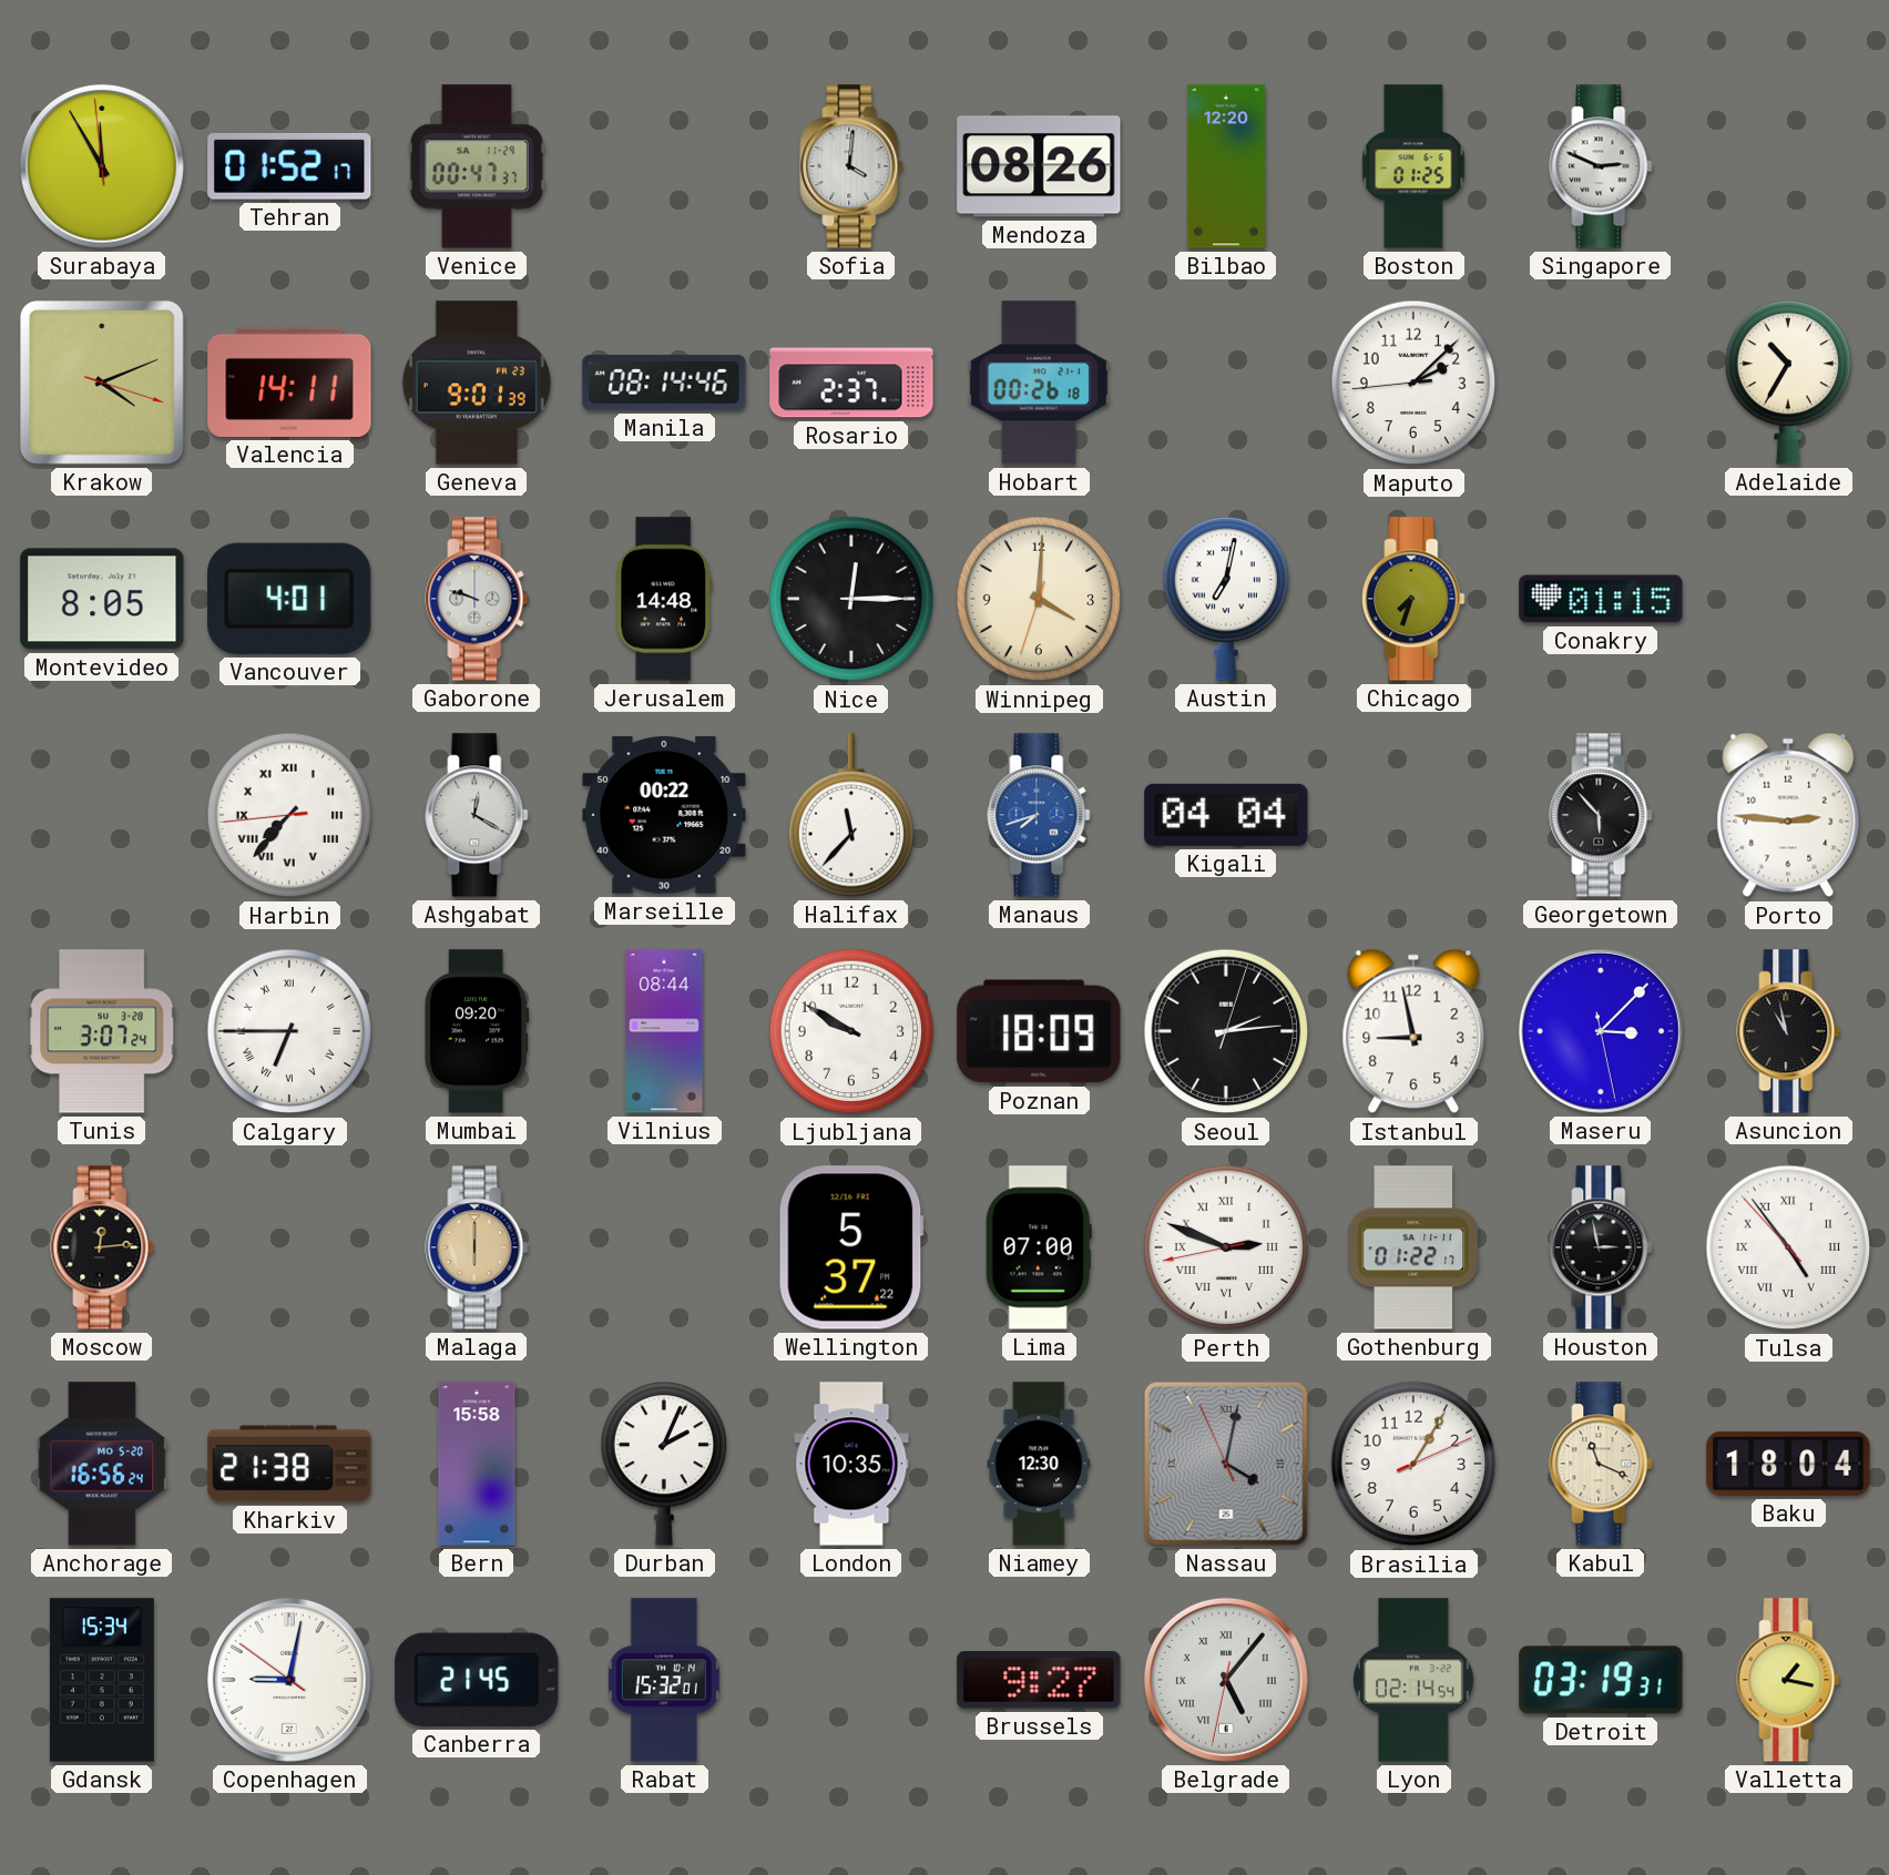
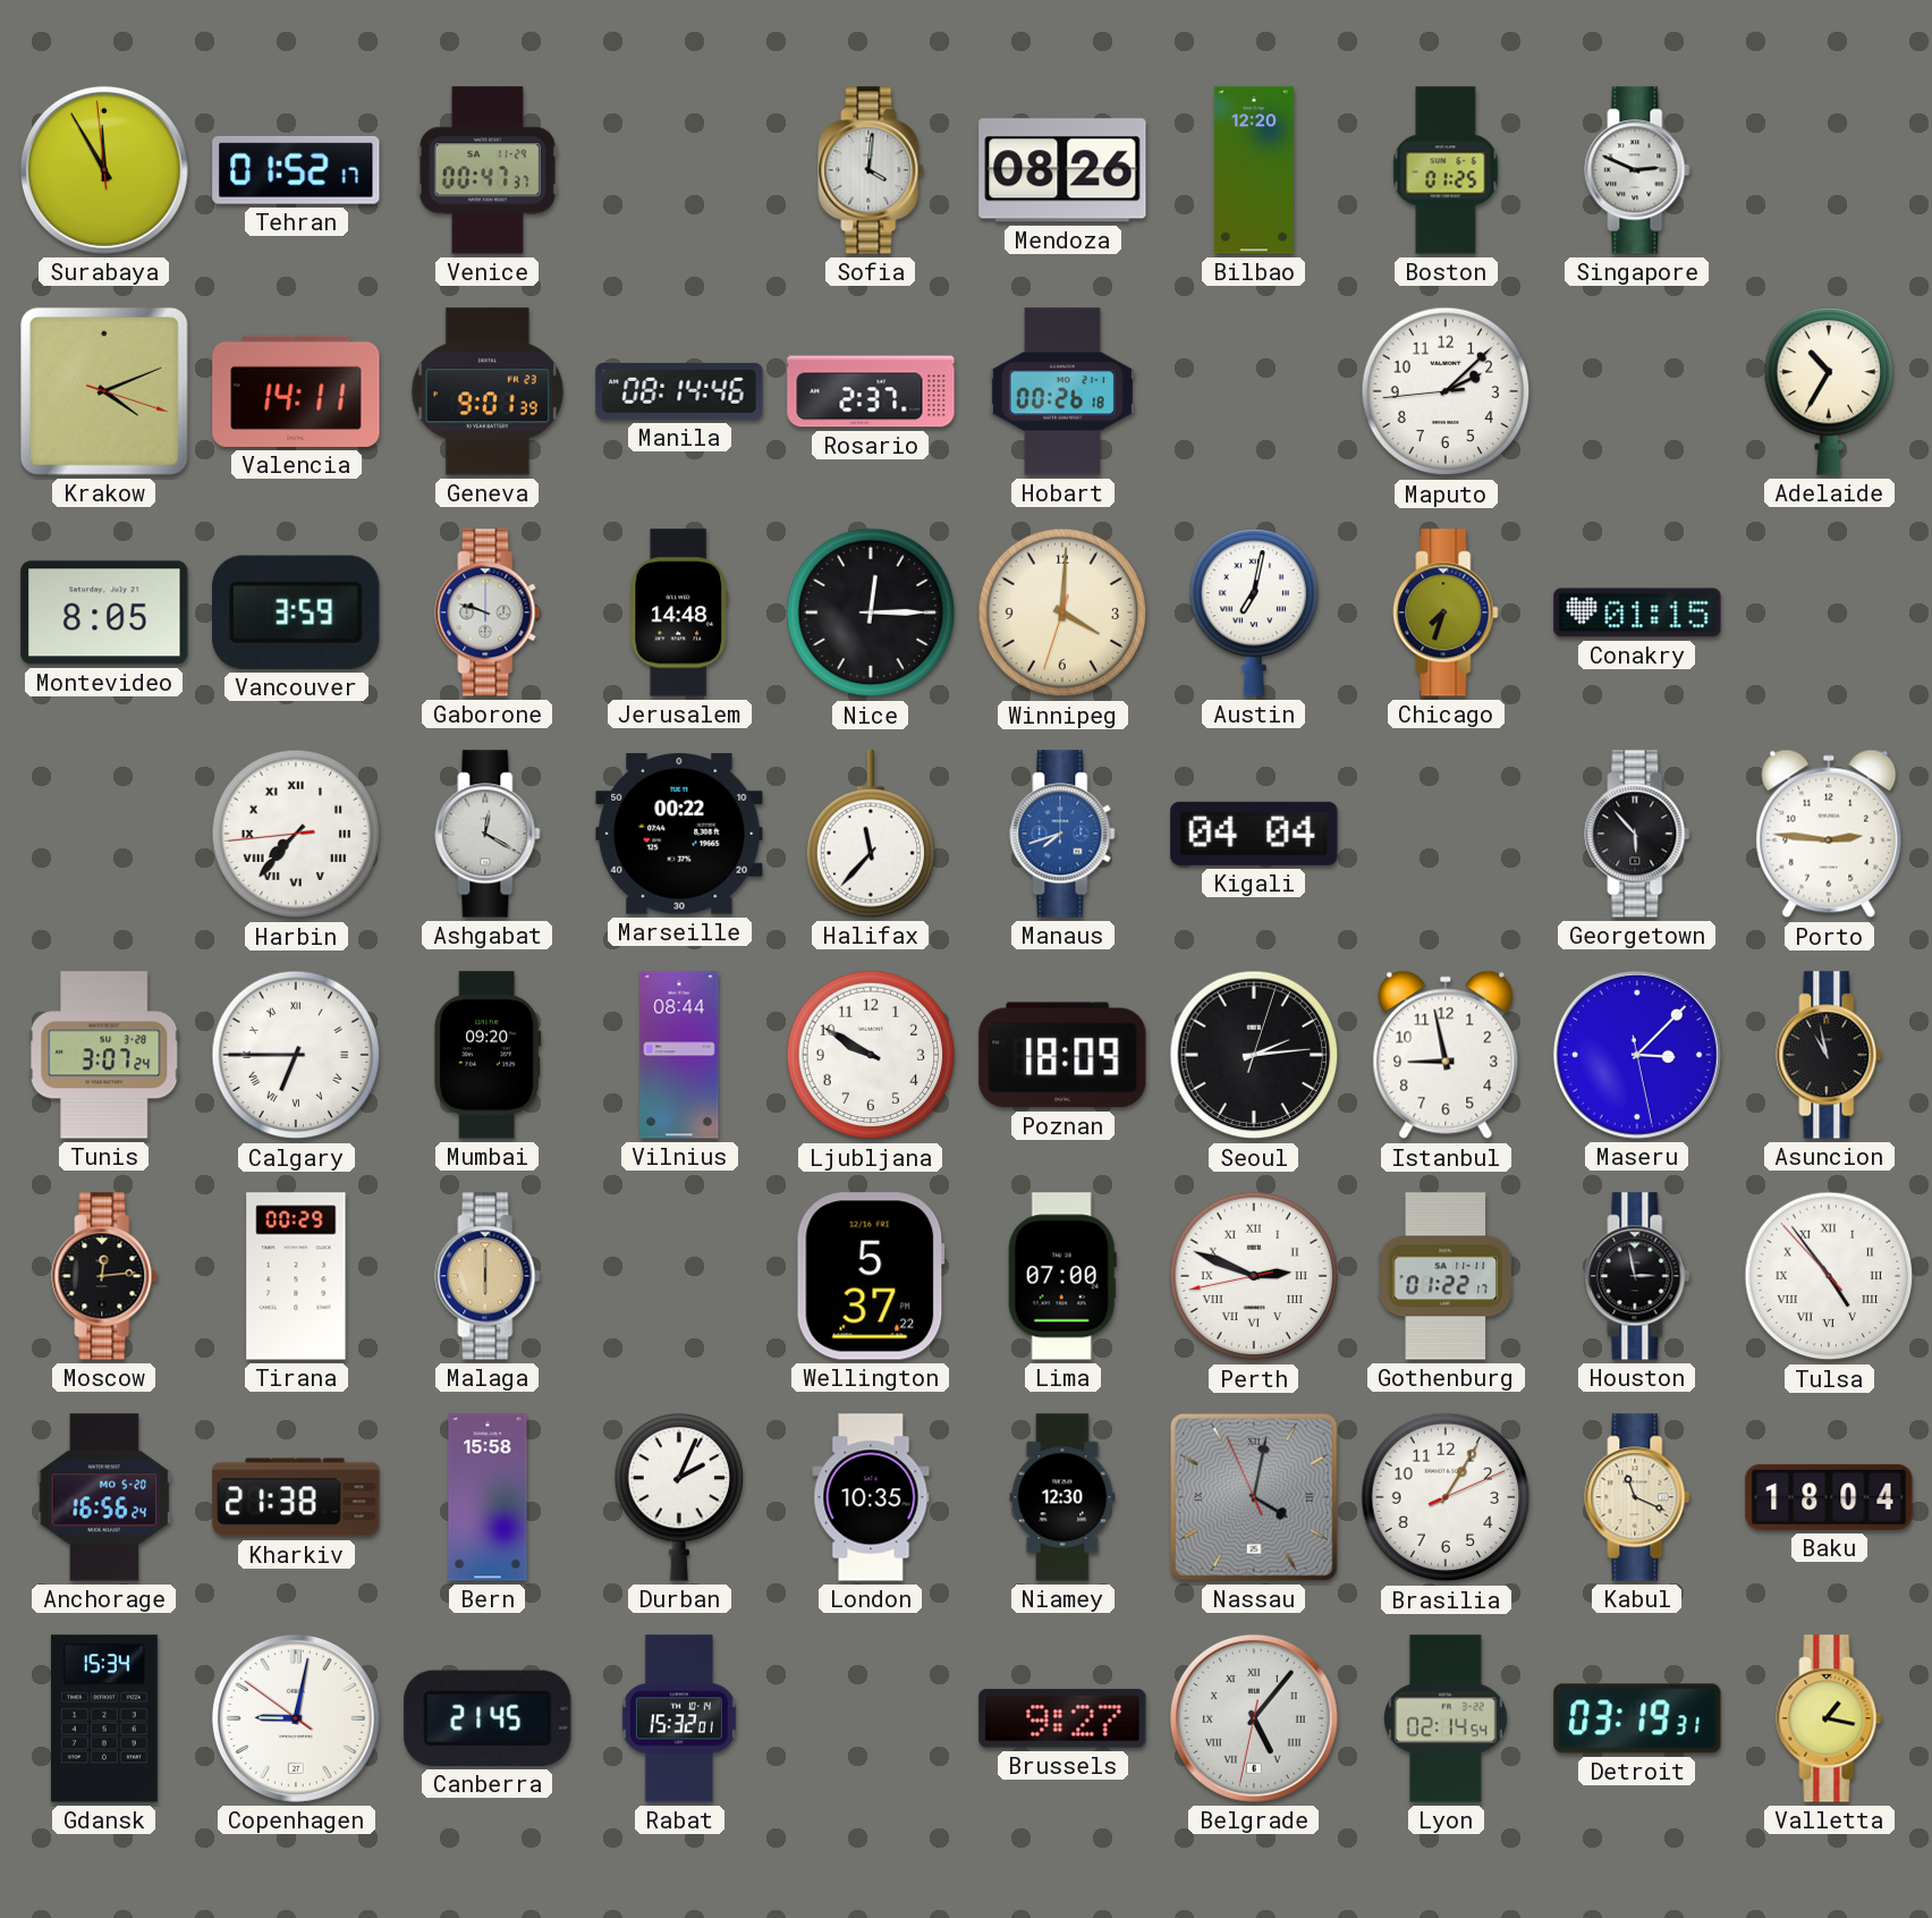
Vancouver: 4:01 -> 3:59 (296, 612)
Tirana: none -> 00:29 (296, 1276)
